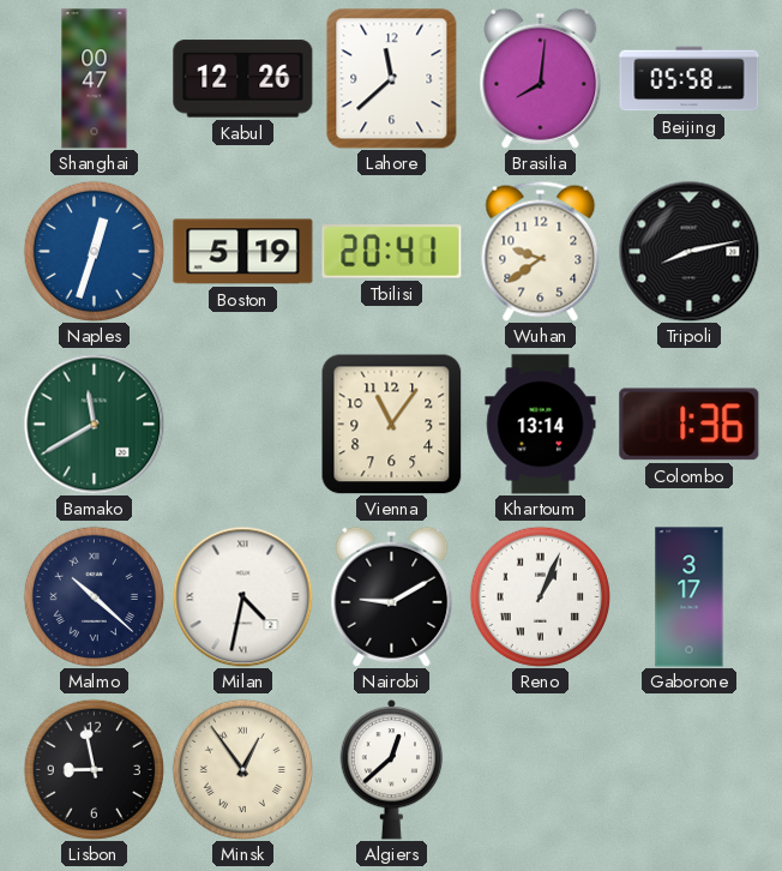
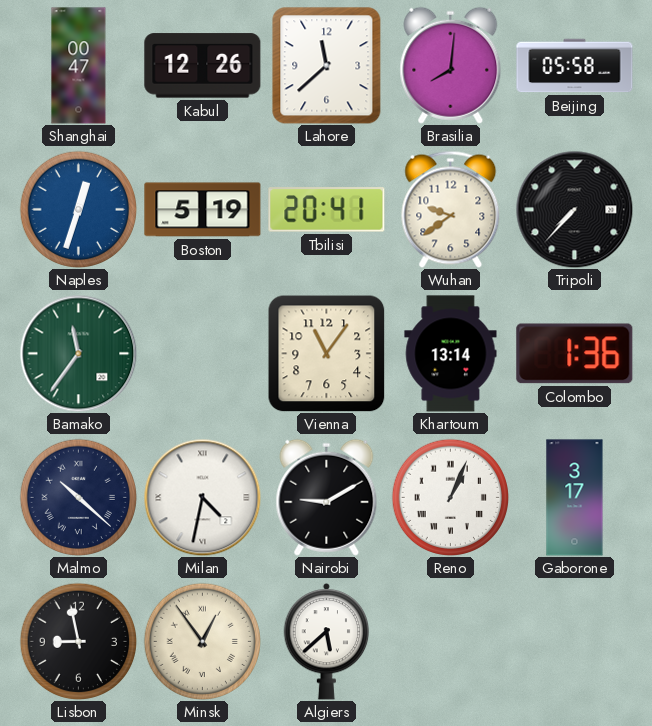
Tripoli: 8:13 -> 7:37 (574, 209)
Bamako: 11:40 -> 11:36 (78, 353)
Algiers: 12:38 -> 5:38 (327, 641)
